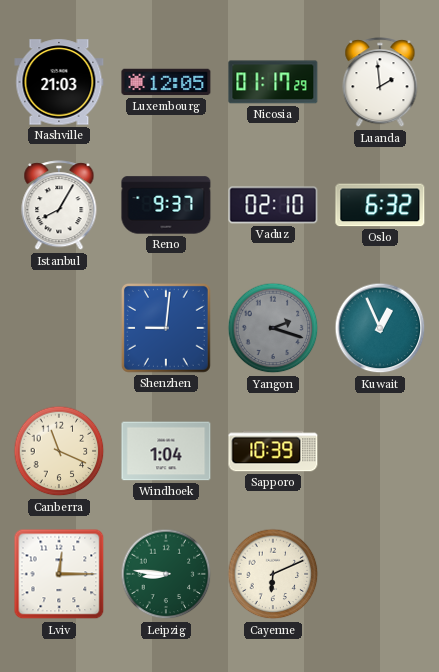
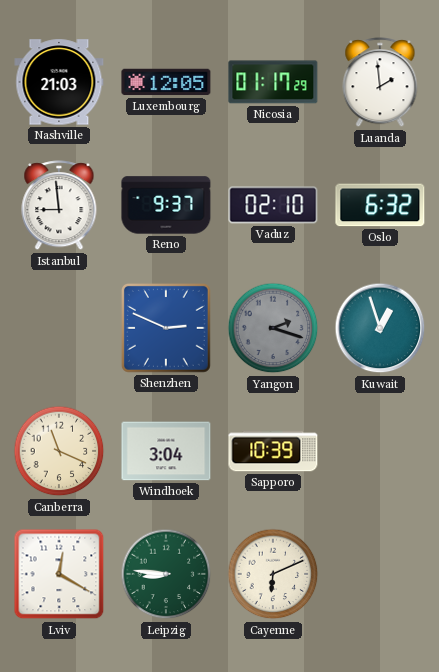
Istanbul: 8:05 -> 8:59 (59, 206)
Shenzhen: 9:01 -> 2:49 (166, 328)
Kuwait: 12:56 -> 12:57 (380, 328)
Windhoek: 1:04 -> 3:04 (166, 451)
Lviv: 12:15 -> 12:20 (59, 574)
